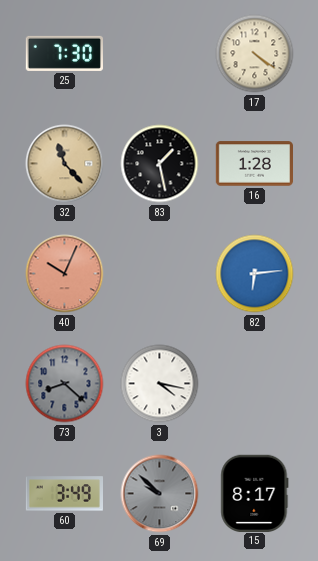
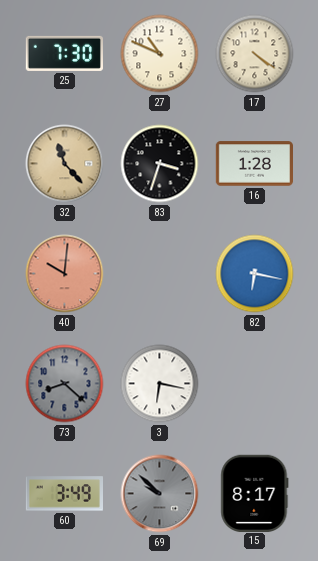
27: none -> 10:49 (160, 54)
83: 1:28 -> 3:33 (160, 164)
40: 10:04 -> 10:01 (65, 274)
82: 6:14 -> 6:17 (255, 274)
3: 4:17 -> 6:17 (160, 384)
